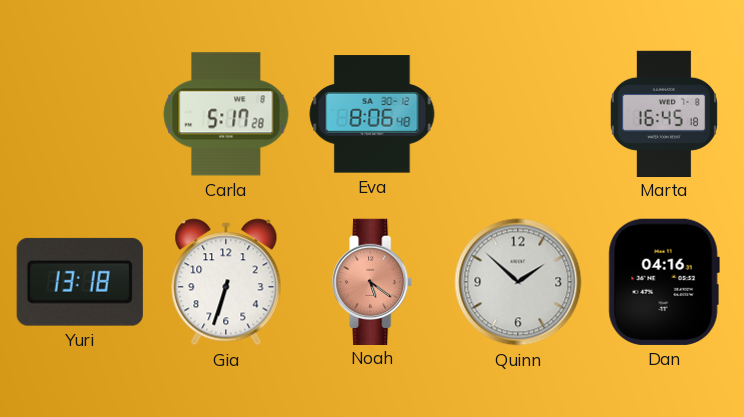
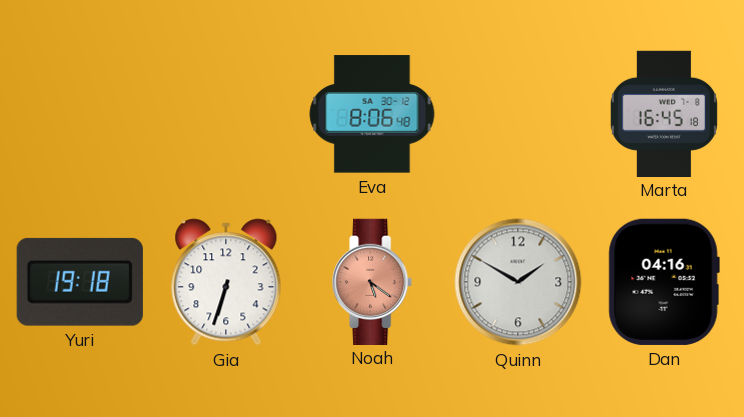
Carla: 5:17 -> none (226, 114)
Yuri: 13:18 -> 19:18 (80, 282)
Quinn: 1:52 -> 1:50 (518, 282)
